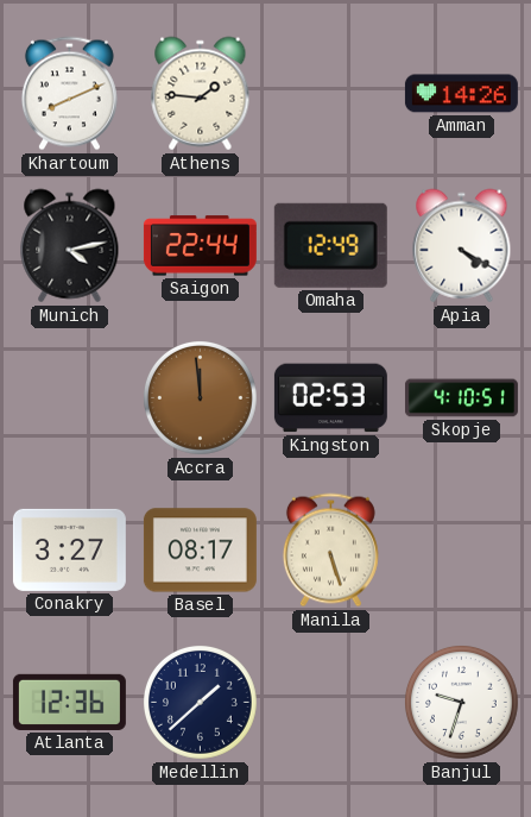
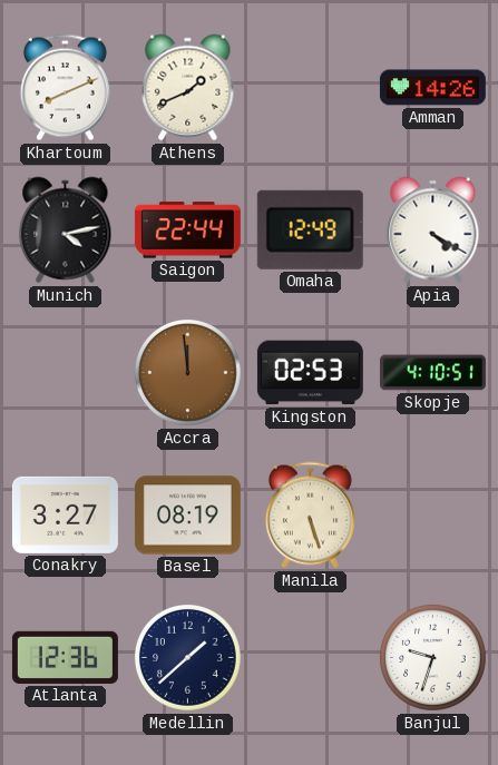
Athens: 1:46 -> 1:41 (188, 88)
Basel: 08:17 -> 08:19 (187, 516)
